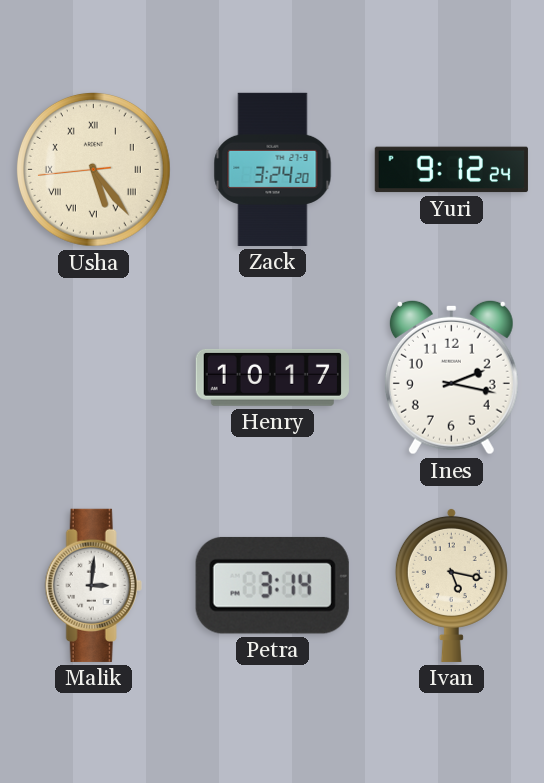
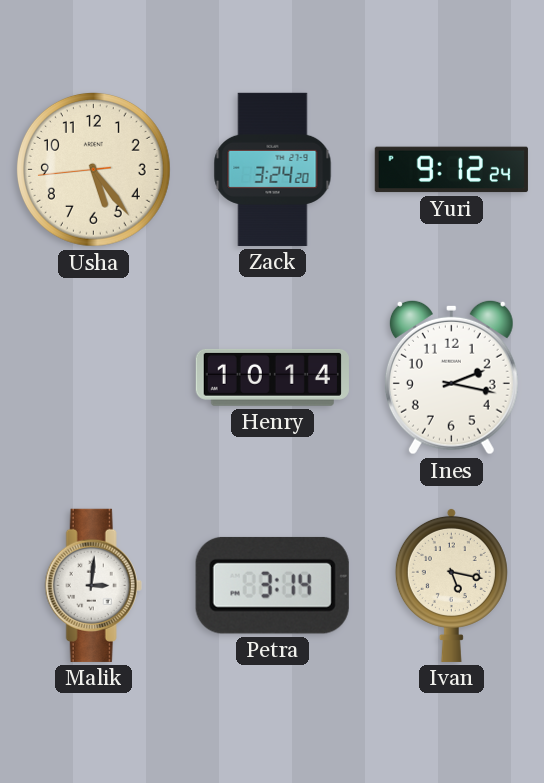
Usha numerals: Roman -> Arabic (93, 169)
Henry: 10:17 -> 10:14 (272, 377)
